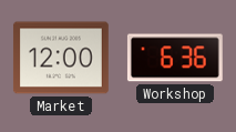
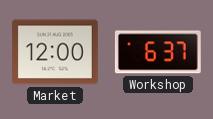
Workshop: 6:36 -> 6:37 (158, 52)
